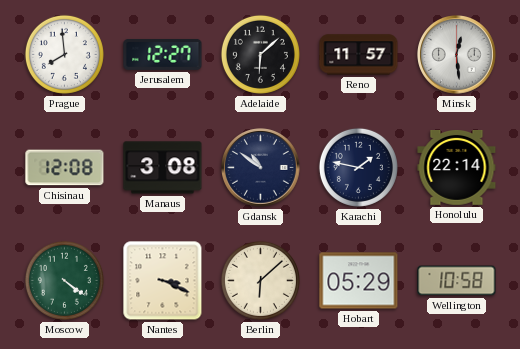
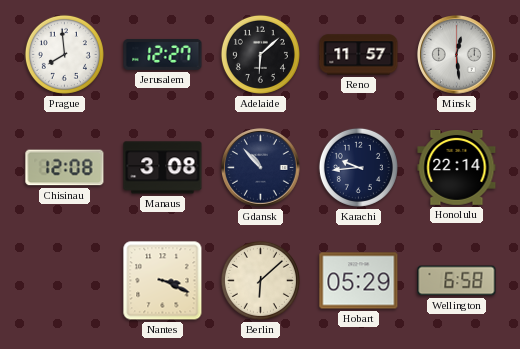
Gdansk: 10:51 -> 10:53 (261, 168)
Karachi: 1:47 -> 9:44 (358, 167)
Moscow: 4:21 -> none (64, 280)
Wellington: 10:58 -> 6:58 (457, 281)
